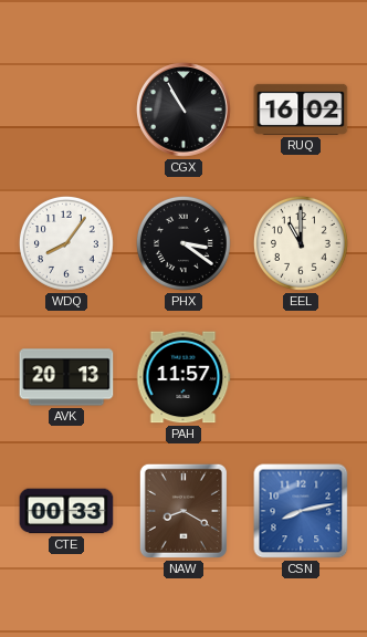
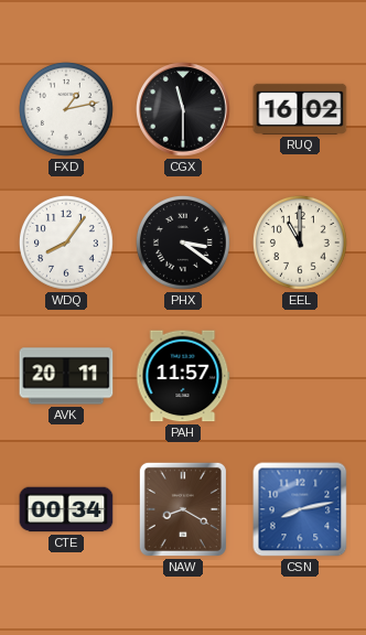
FXD: none -> 1:13 (66, 109)
CGX: 10:55 -> 11:30 (183, 109)
AVK: 20:13 -> 20:11 (66, 376)
CTE: 00:33 -> 00:34 (66, 509)
